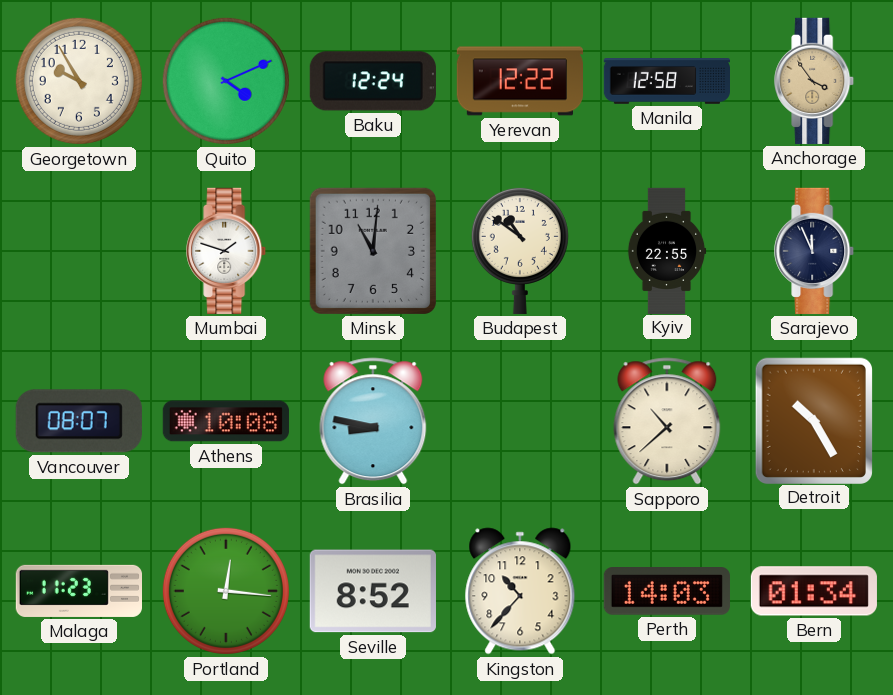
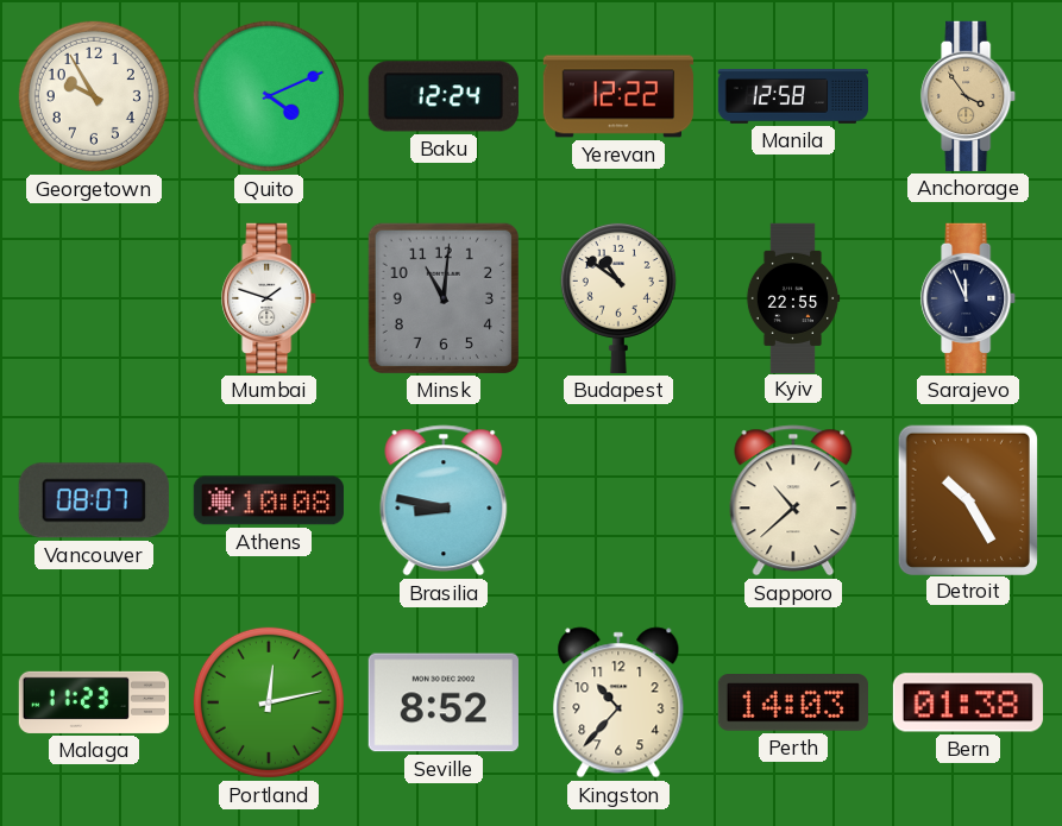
Portland: 12:16 -> 12:13 (269, 702)
Bern: 01:34 -> 01:38 (968, 702)
